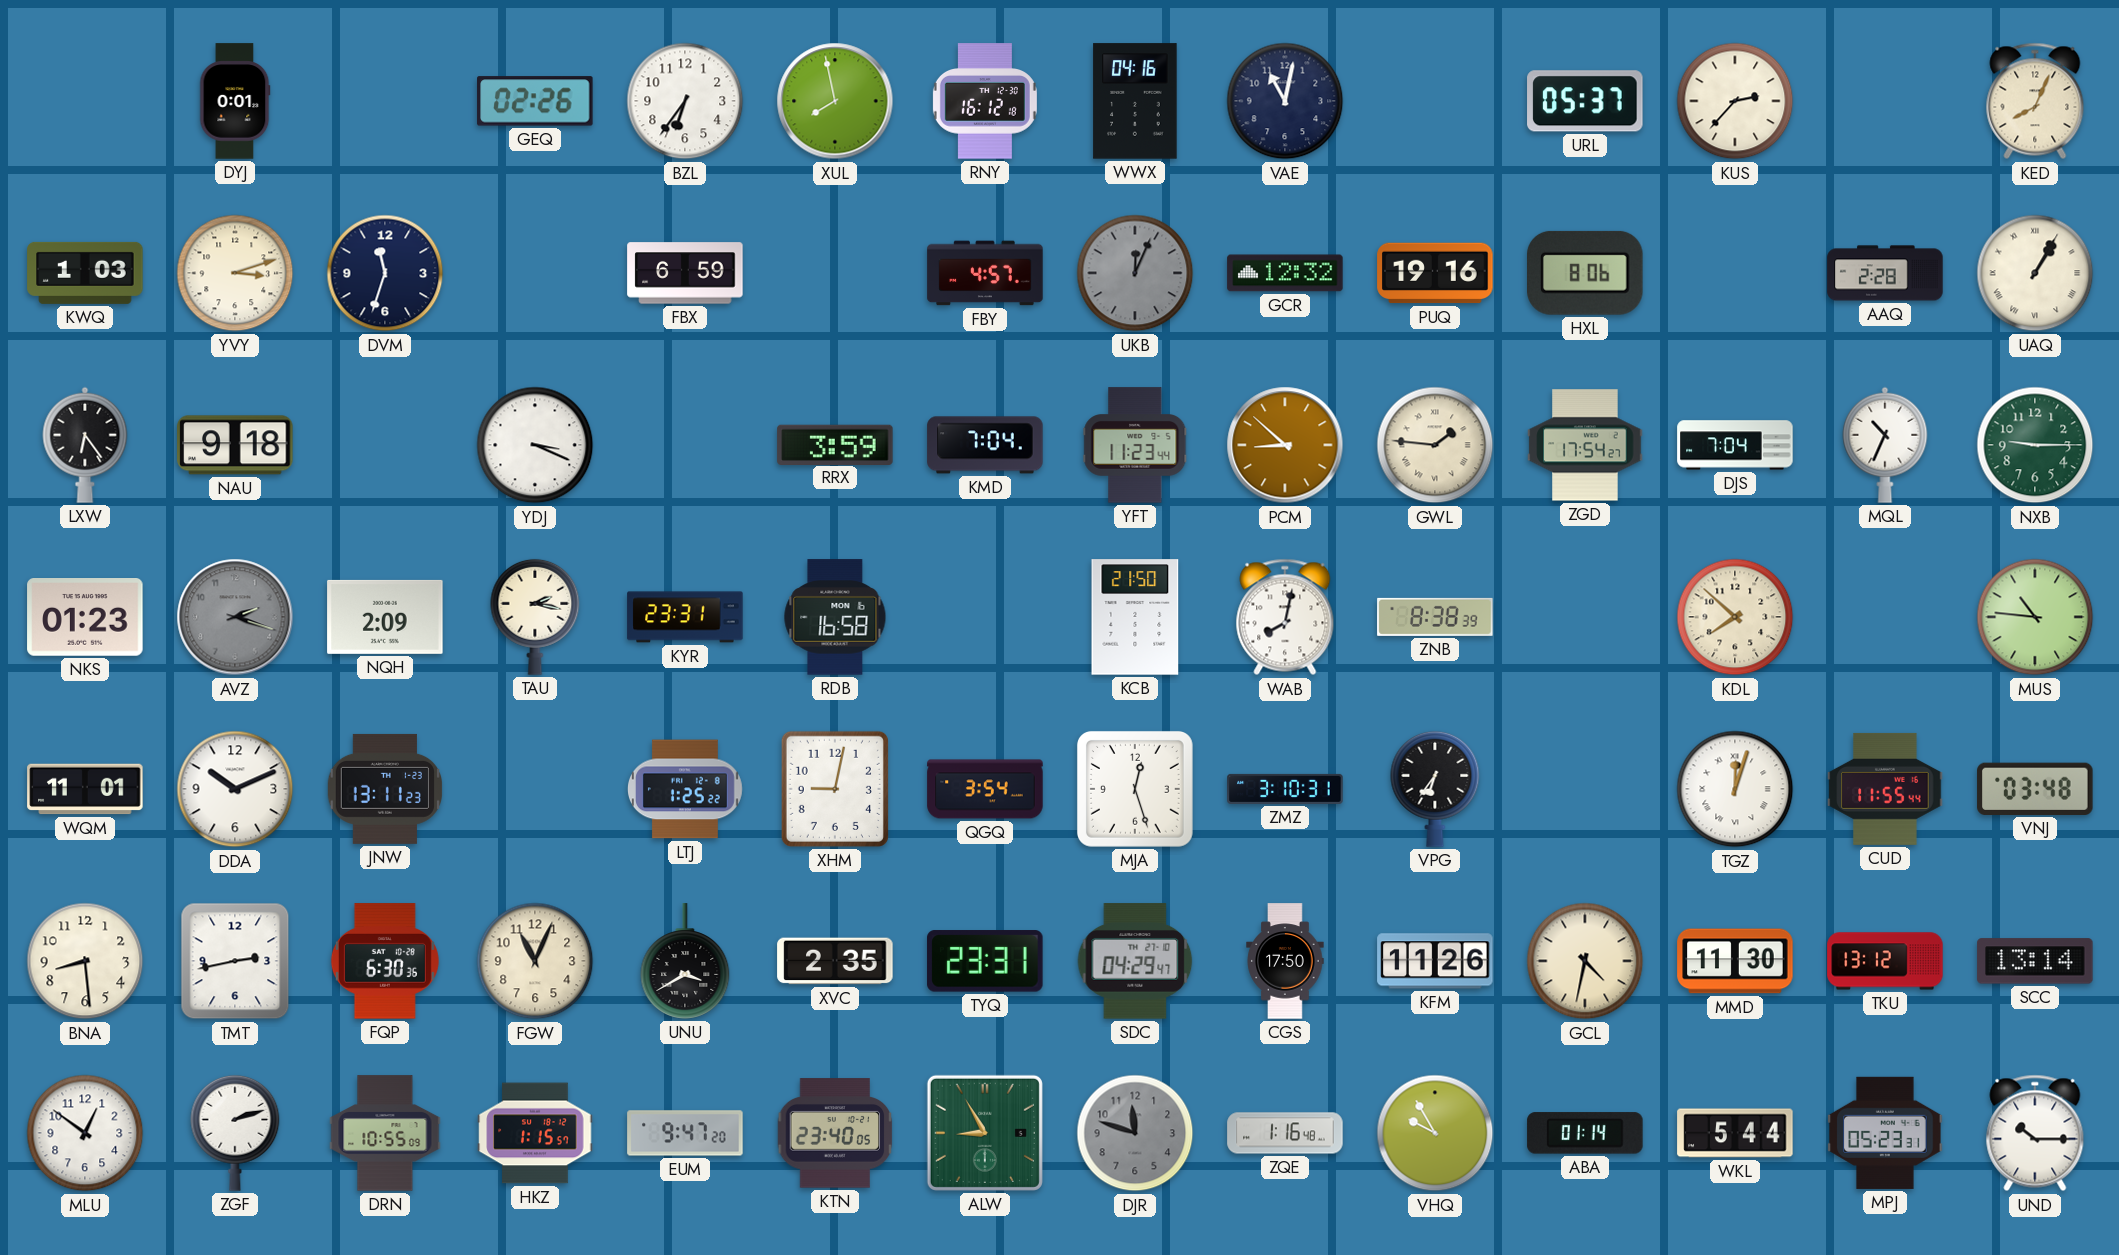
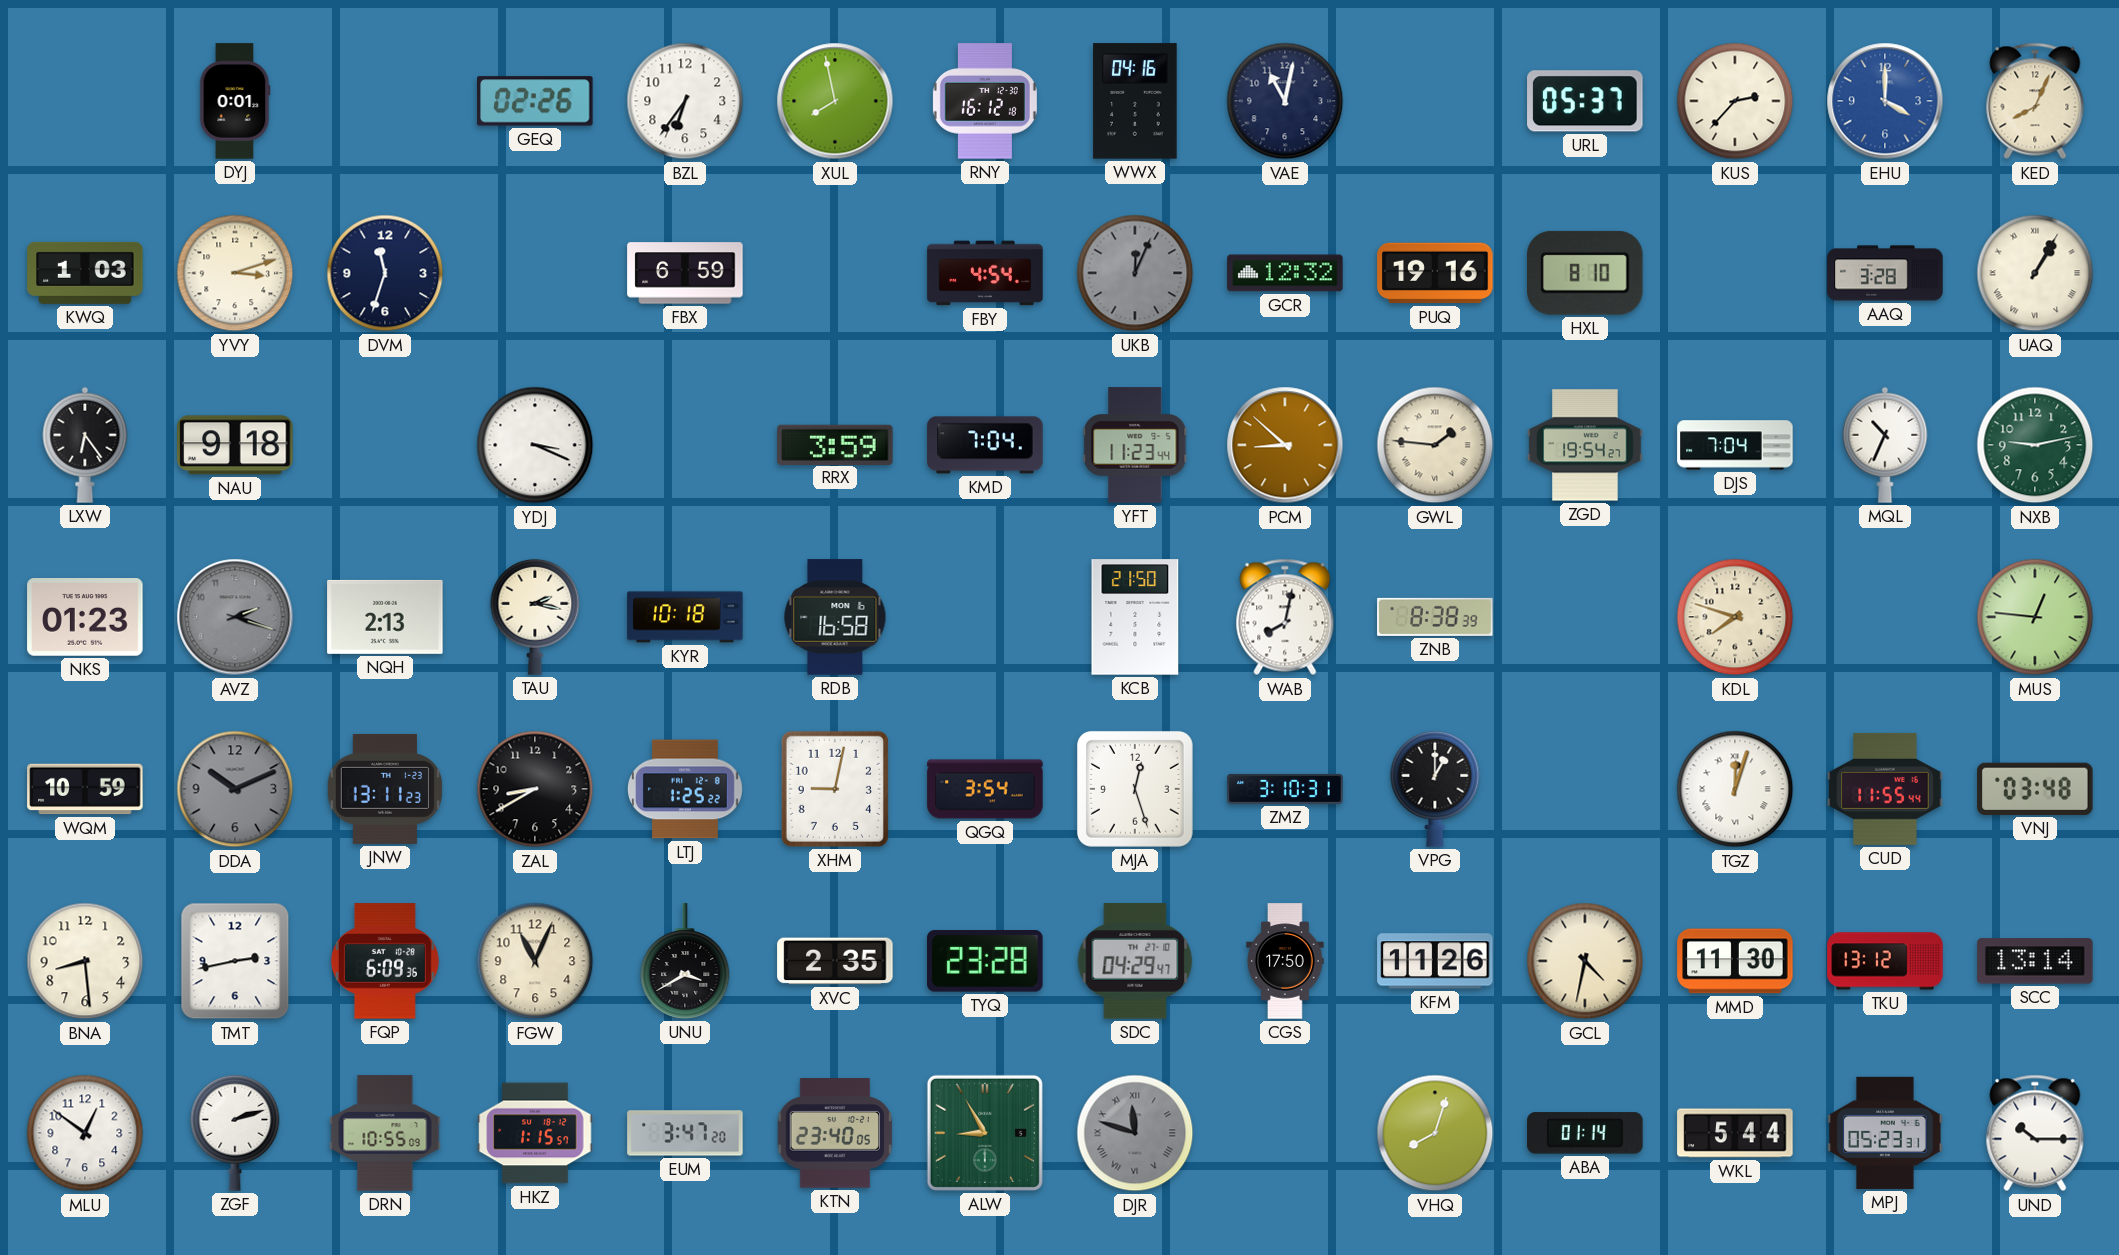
EHU: none -> 4:00 (1885, 101)
FBY: 4:57 -> 4:54 (985, 273)
HXL: 8:06 -> 8:10 (1586, 273)
AAQ: 2:28 -> 3:28 (1885, 273)
ZGD: 17:54 -> 19:54 (1585, 445)
NXB: 9:15 -> 9:13 (2035, 445)
NQH: 2:09 -> 2:13 (385, 617)
KYR: 23:31 -> 10:18 (685, 617)
KDL: 7:52 -> 7:48 (1735, 617)
MUS: 10:46 -> 12:46 (2035, 617)
WQM: 11:01 -> 10:59 (85, 789)
DDA dial: white -> grey (235, 789)
ZAL: none -> 8:40 (535, 789)
VPG: 6:36 -> 1:00 (1435, 789)
FQP: 6:30 -> 6:09 (385, 961)
TYQ: 23:31 -> 23:28 (985, 961)
EUM: 9:47 -> 3:47 (685, 1133)
DJR numerals: Arabic -> Roman (1135, 1133)
ZQE: 1:16 -> none (1285, 1133)
VHQ: 9:55 -> 8:03 (1435, 1133)
